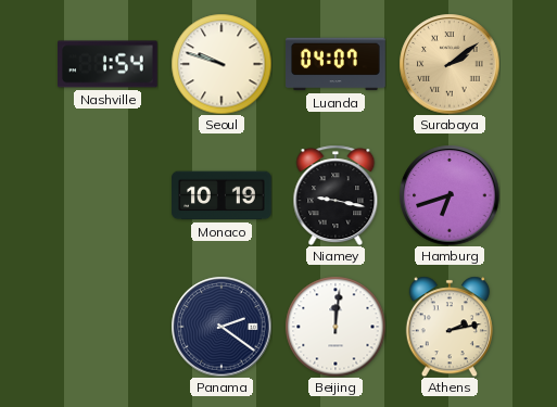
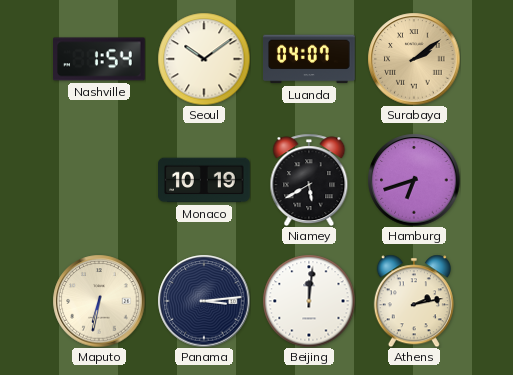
Seoul: 9:48 -> 10:09 (204, 59)
Niamey: 9:17 -> 5:40 (309, 180)
Maputo: none -> 6:32 (99, 301)
Panama: 2:21 -> 3:14 (204, 301)
